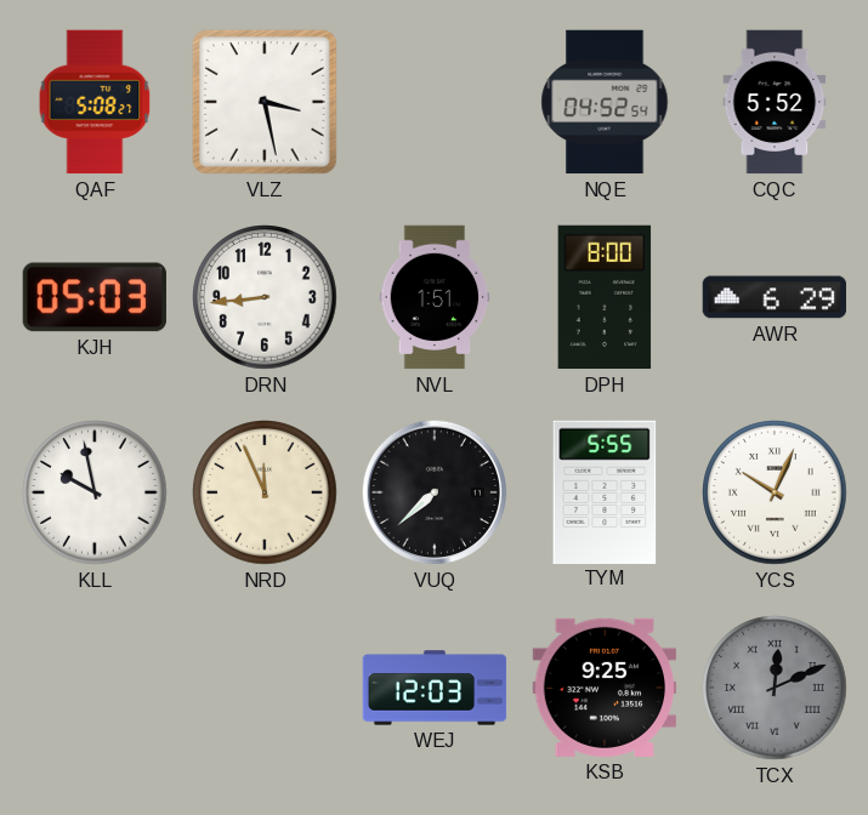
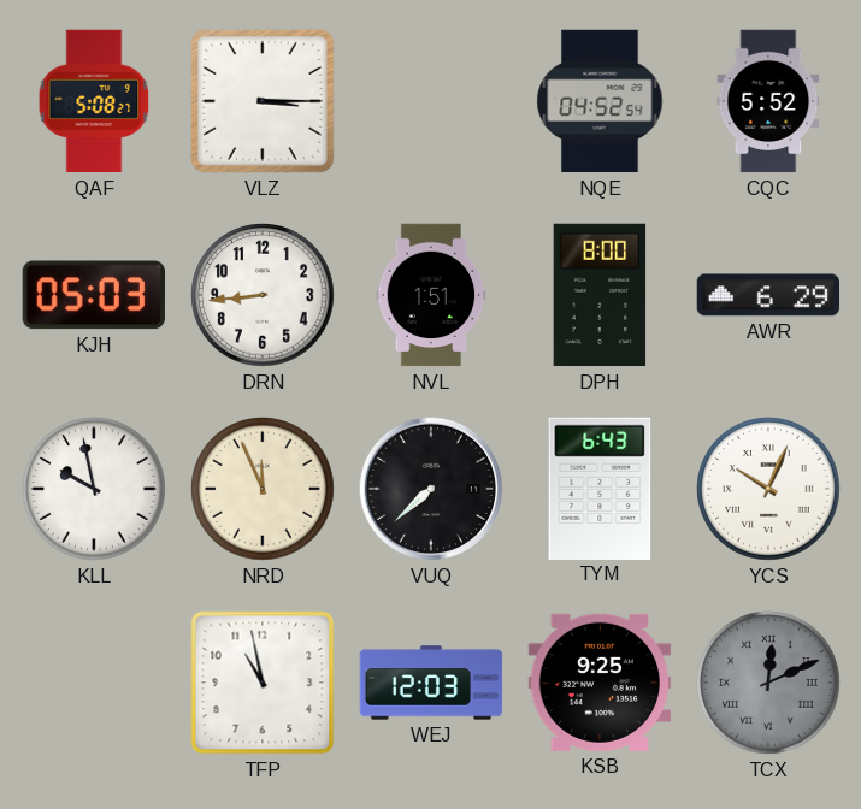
VLZ: 3:28 -> 3:15 (263, 101)
TYM: 5:55 -> 6:43 (600, 488)
TFP: none -> 10:58 (263, 683)
